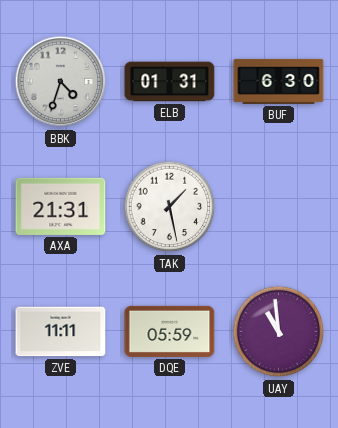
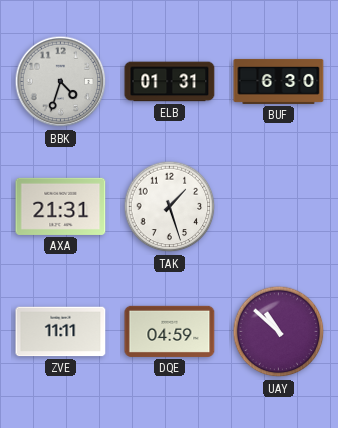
TAK: 1:28 -> 1:27 (170, 207)
DQE: 05:59 -> 04:59 (170, 331)
UAY: 10:59 -> 10:52 (279, 332)
